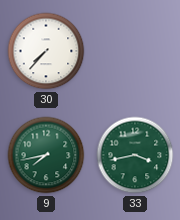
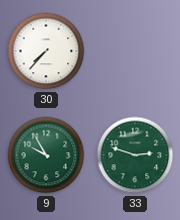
9: 7:43 -> 9:55 (46, 155)
33: 3:43 -> 2:48 (135, 155)
